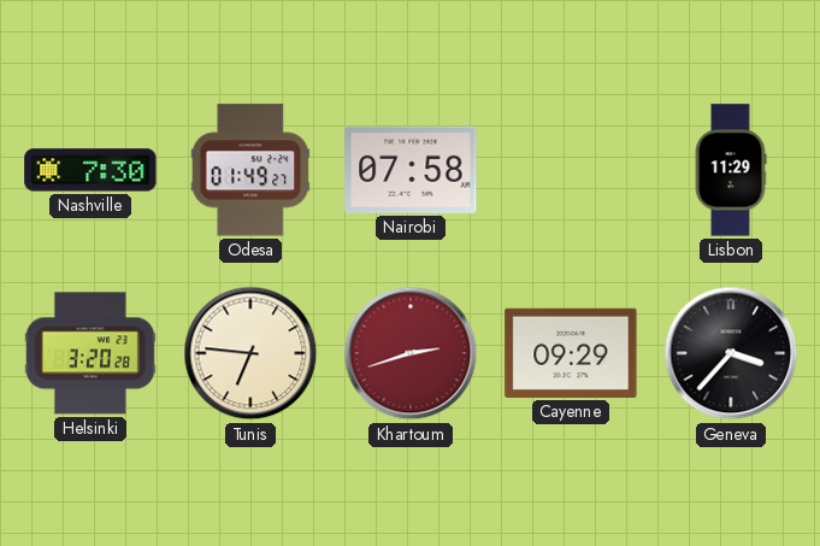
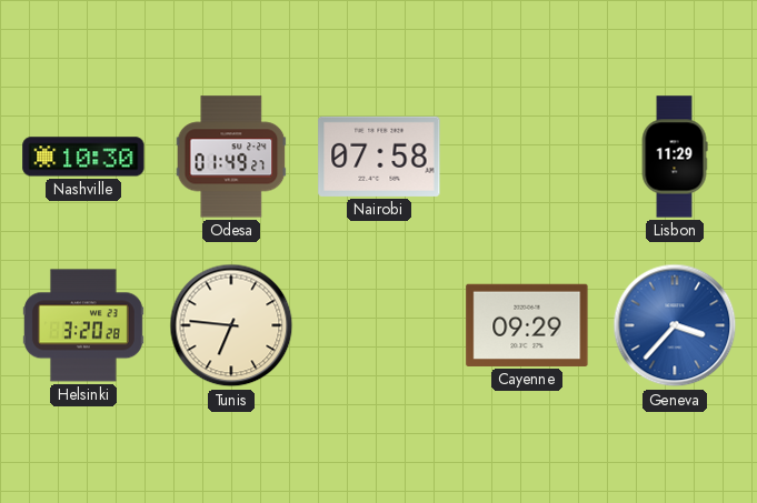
Nashville: 7:30 -> 10:30 (83, 157)
Khartoum: 2:42 -> none (411, 353)
Geneva dial: black -> blue (675, 325)
